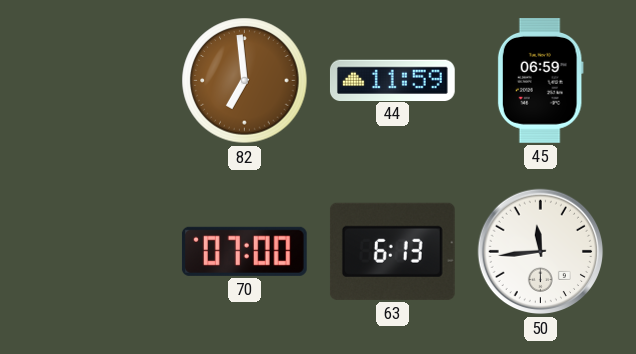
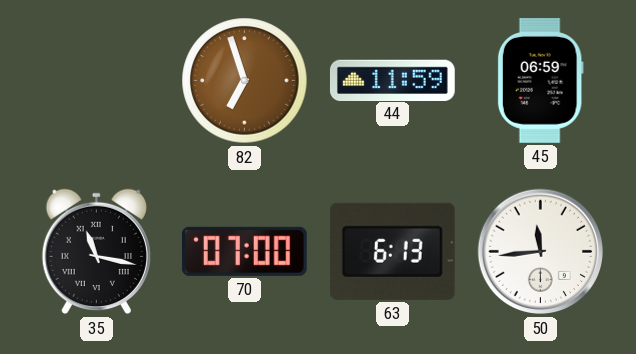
82: 6:59 -> 6:57 (245, 81)
35: none -> 11:17 (96, 252)
